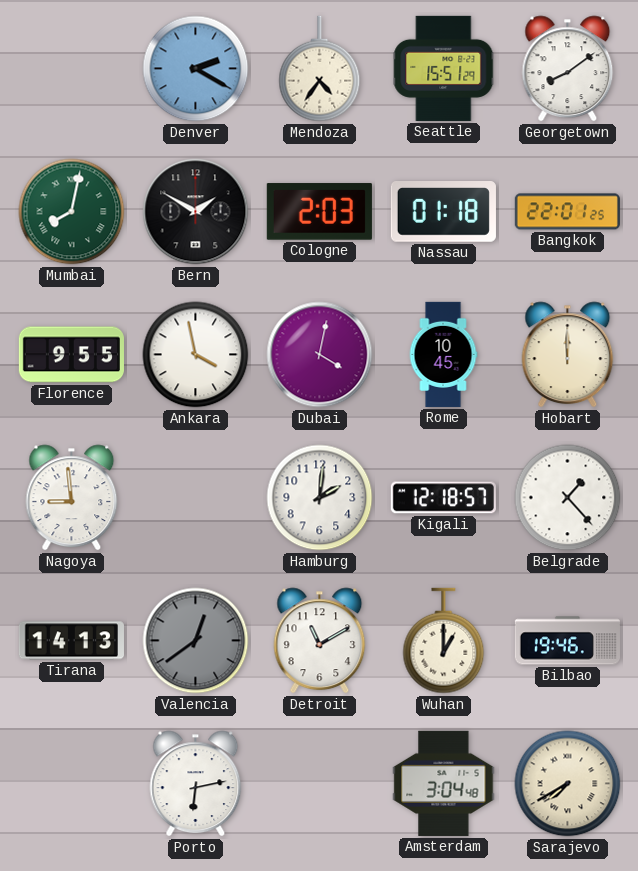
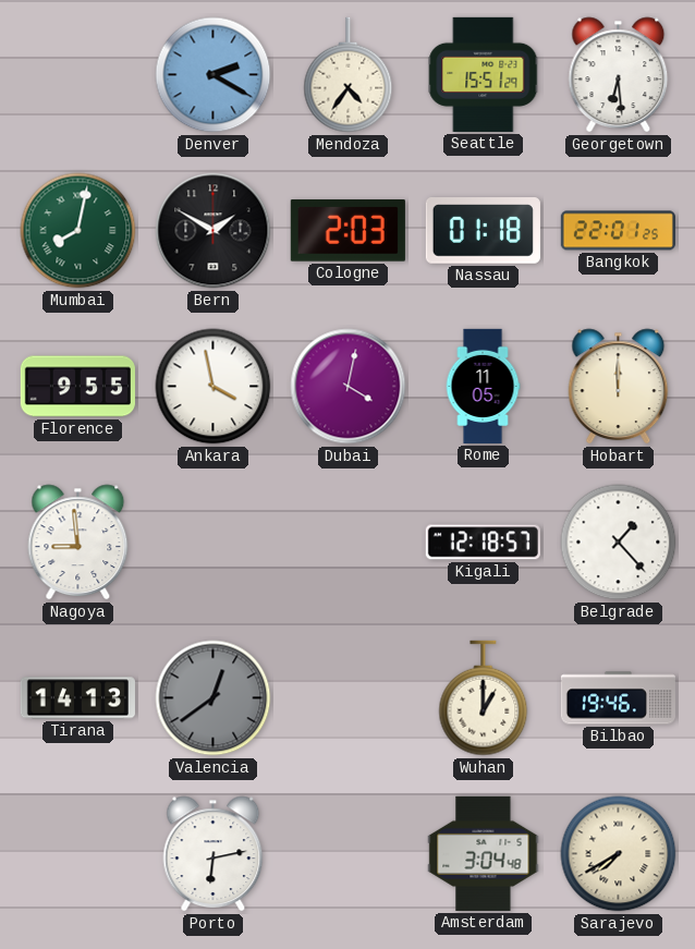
Georgetown: 8:09 -> 6:29 (619, 75)
Rome: 10:45 -> 11:05 (483, 386)
Hamburg: 2:01 -> none (320, 498)
Detroit: 11:10 -> none (320, 641)
